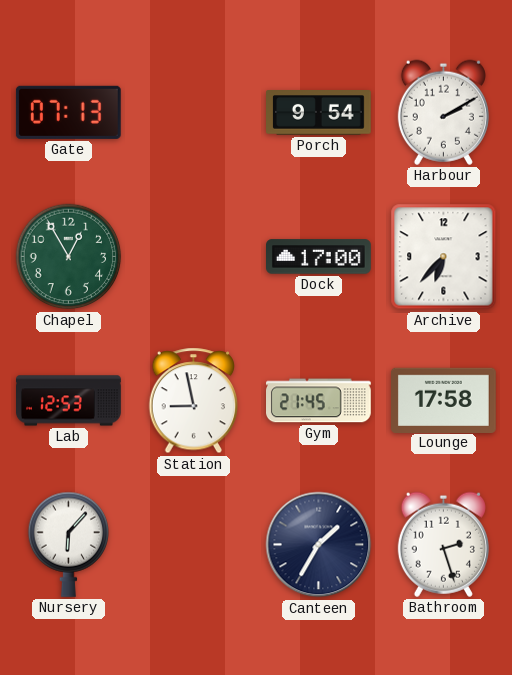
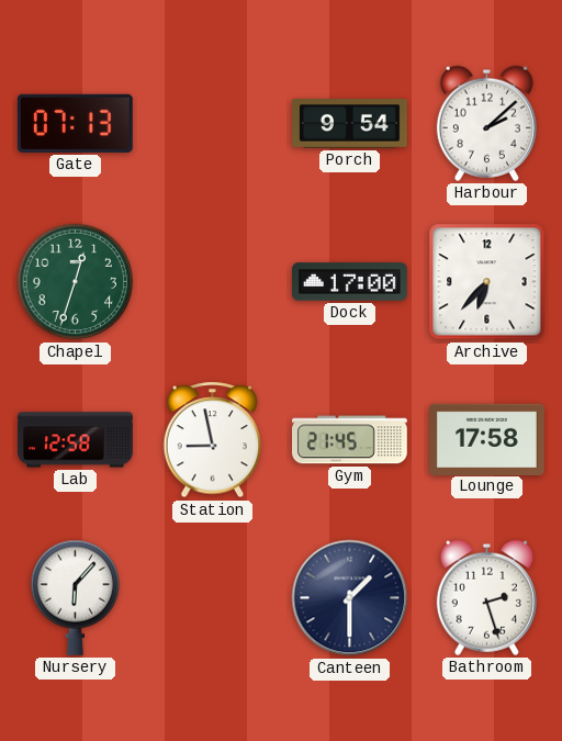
Harbour: 2:10 -> 2:08 (486, 123)
Chapel: 12:55 -> 12:33 (76, 282)
Lab: 12:53 -> 12:58 (76, 440)
Canteen: 1:35 -> 1:30 (350, 598)
